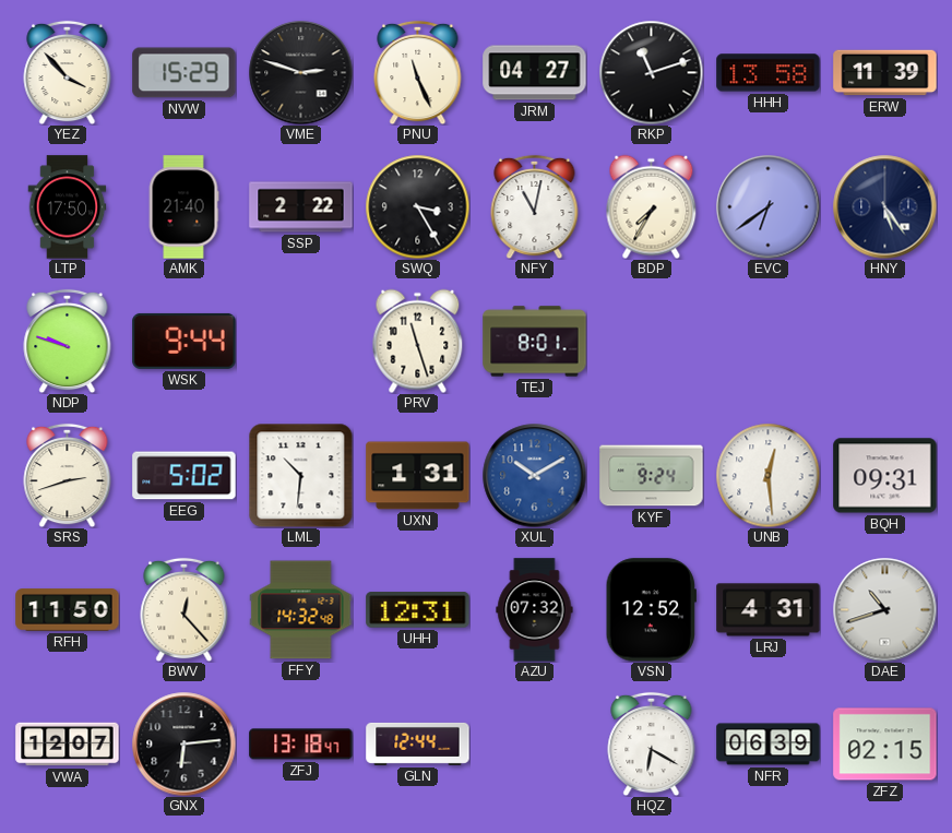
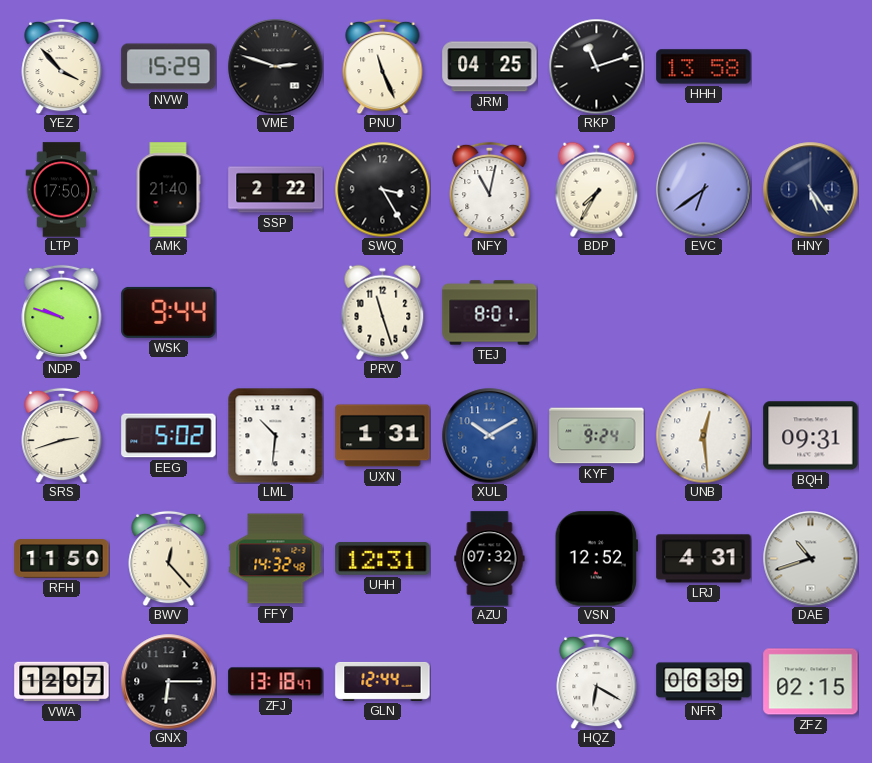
JRM: 04:27 -> 04:25 (490, 67)
ERW: 11:39 -> none (885, 73)
GNX: 6:14 -> 6:15 (168, 681)
